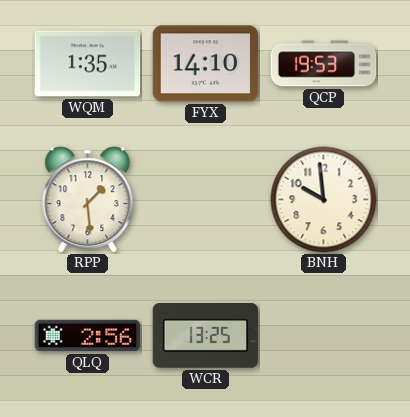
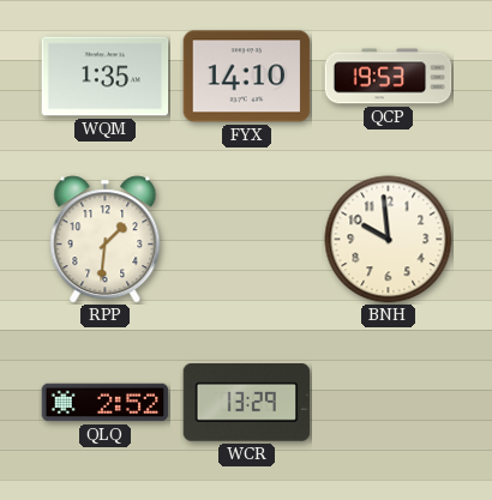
RPP: 1:29 -> 1:31 (106, 240)
QLQ: 2:56 -> 2:52 (106, 403)
WCR: 13:25 -> 13:29 (247, 403)
